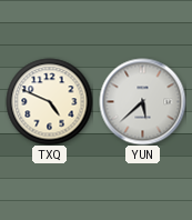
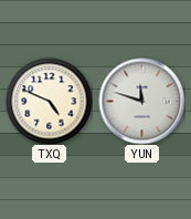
YUN: 5:38 -> 11:48 (141, 101)
